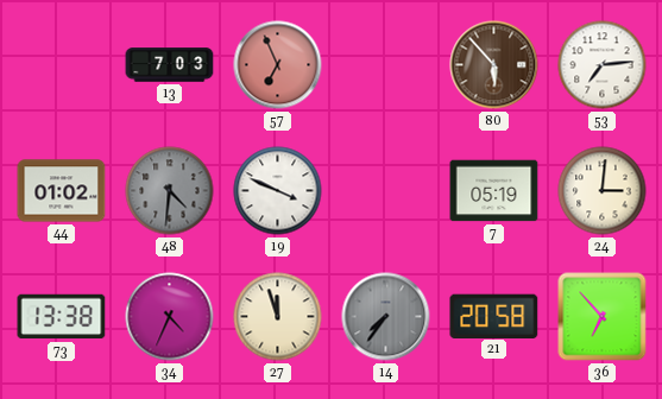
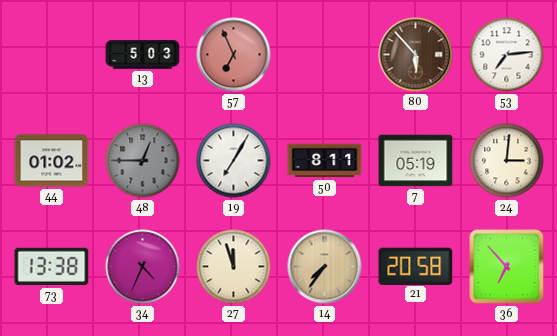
13: 7:03 -> 5:03 (143, 55)
48: 4:31 -> 12:45 (143, 161)
19: 3:49 -> 7:05 (234, 161)
50: none -> 8:11 (325, 161)
14 dial: grey -> champagne (325, 267)
